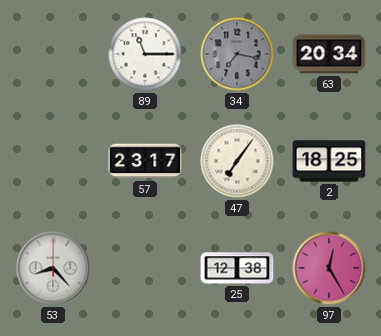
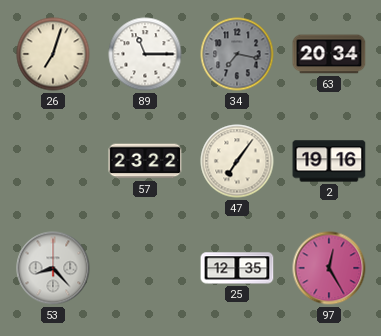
26: none -> 7:03 (53, 54)
57: 23:17 -> 23:22 (145, 161)
2: 18:25 -> 19:16 (329, 161)
25: 12:38 -> 12:35 (237, 268)
